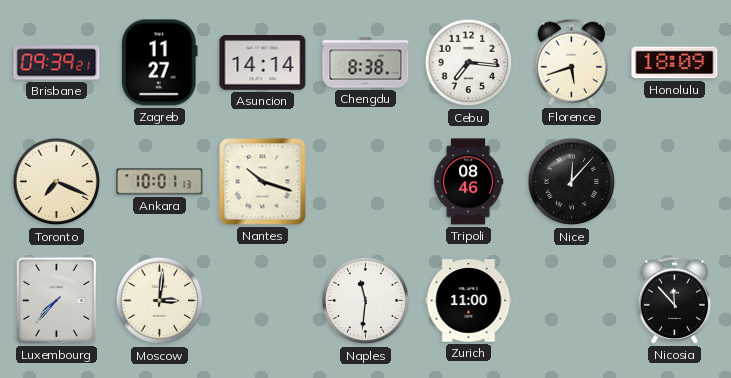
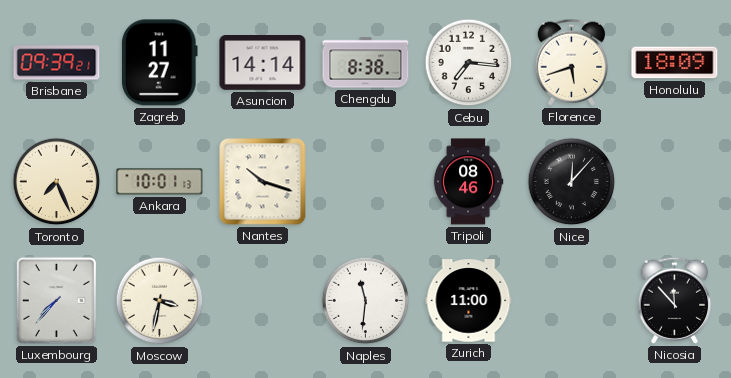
Toronto: 7:19 -> 7:26 (57, 182)
Moscow: 3:01 -> 3:32 (160, 301)
